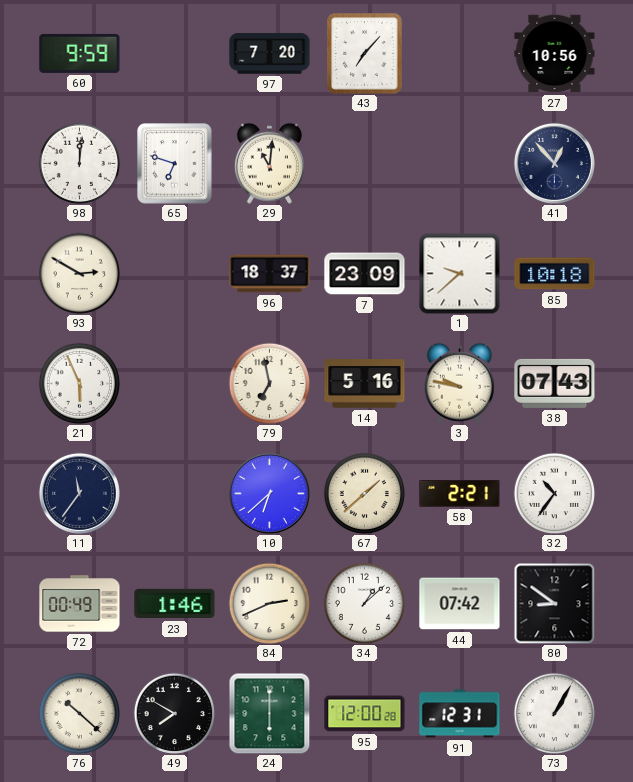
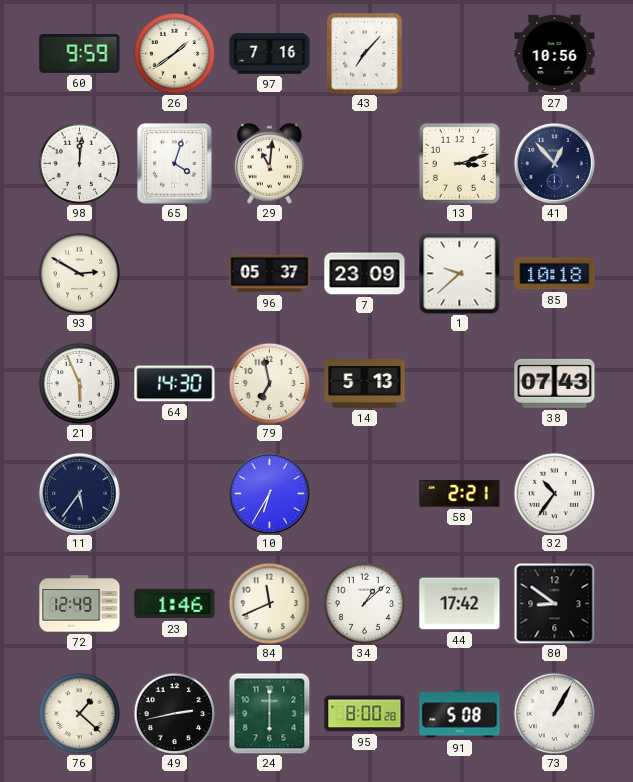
26: none -> 1:39 (174, 53)
97: 7:20 -> 7:16 (270, 54)
65: 6:48 -> 4:03 (175, 164)
13: none -> 3:12 (459, 163)
96: 18:37 -> 05:37 (270, 274)
64: none -> 14:30 (175, 384)
14: 5:16 -> 5:13 (365, 384)
3: 9:47 -> none (459, 383)
11: 11:36 -> 5:36 (79, 493)
10: 6:38 -> 6:35 (269, 493)
67: 1:38 -> none (364, 493)
72: 00:49 -> 12:49 (80, 604)
84: 2:41 -> 11:41 (269, 603)
44: 07:42 -> 17:42 (460, 604)
76: 10:22 -> 1:22 (79, 713)
49: 7:50 -> 2:43 (174, 713)
95: 12:00 -> 8:00 (365, 714)
91: 12:31 -> 5:08 (460, 714)
